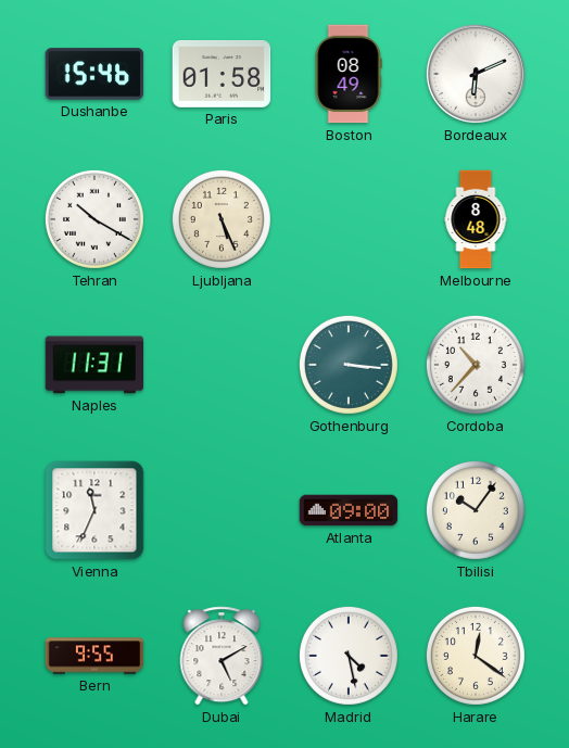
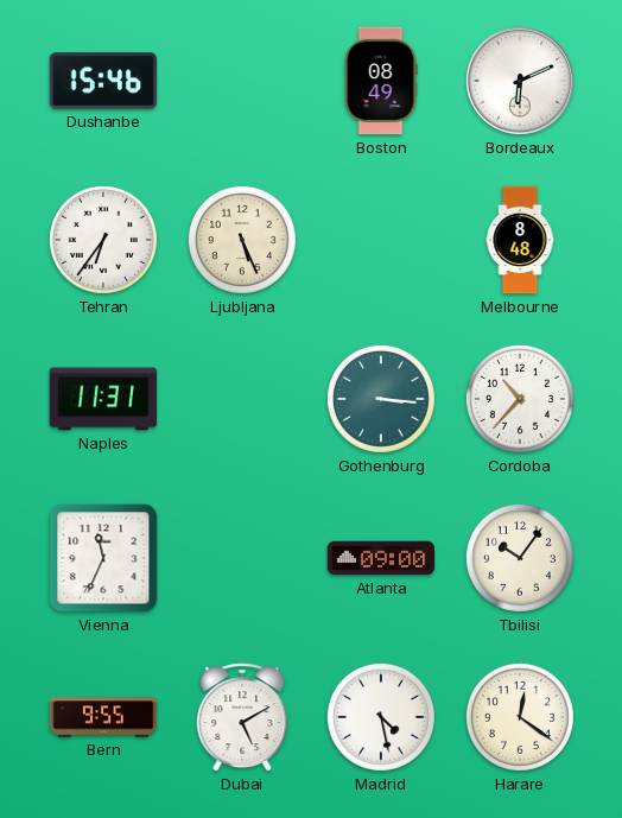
Paris: 01:58 -> none (222, 75)
Tehran: 10:20 -> 6:36 (103, 240)
